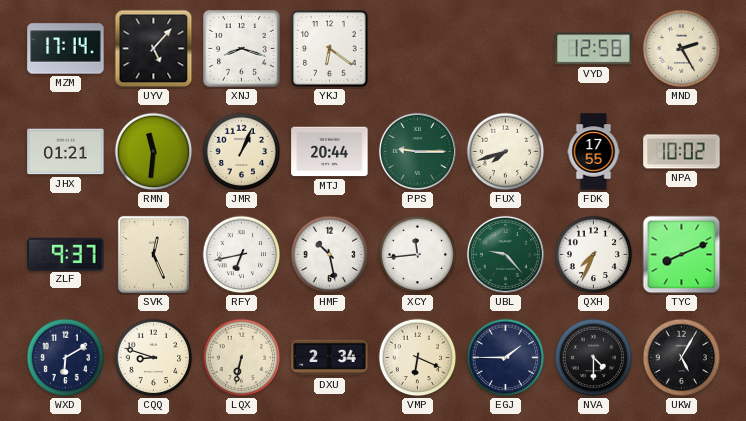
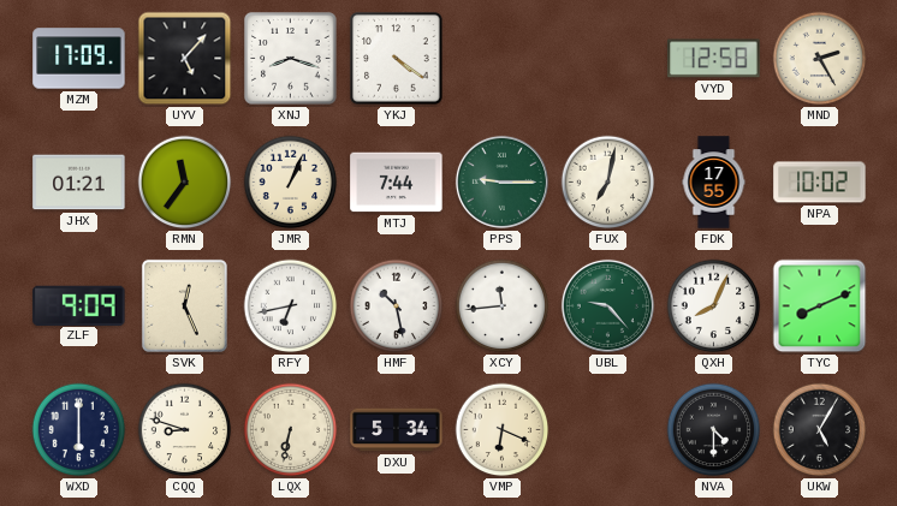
MZM: 17:14 -> 17:09 (79, 59)
YKJ: 6:21 -> 4:21 (397, 59)
RMN: 11:31 -> 11:36 (185, 183)
MTJ: 20:44 -> 7:44 (397, 183)
FUX: 7:42 -> 7:02 (608, 183)
ZLF: 9:37 -> 9:09 (79, 305)
QXH: 7:34 -> 8:04 (714, 306)
WXD: 6:10 -> 6:00 (79, 430)
DXU: 2:34 -> 5:34 (397, 430)
EGJ: 1:45 -> none (506, 358)
